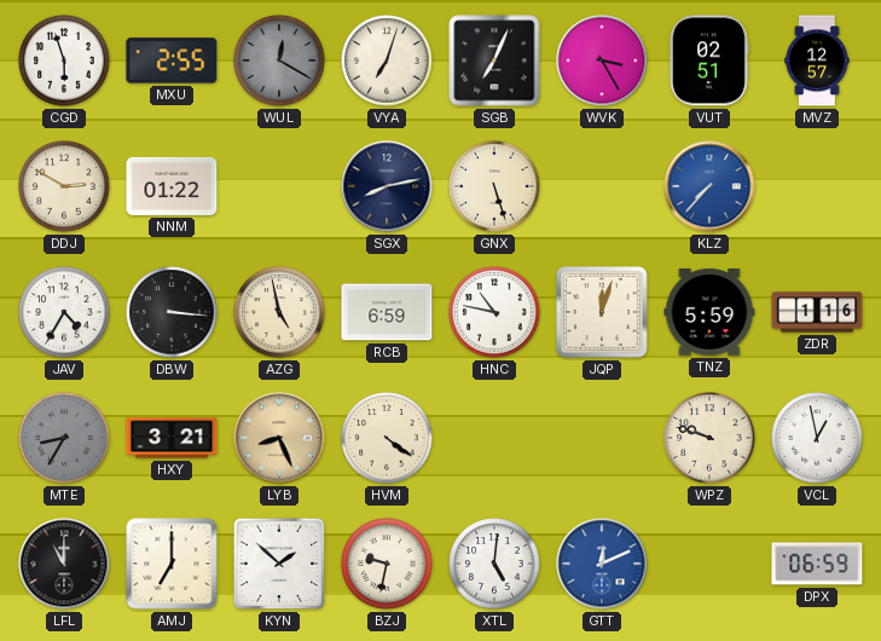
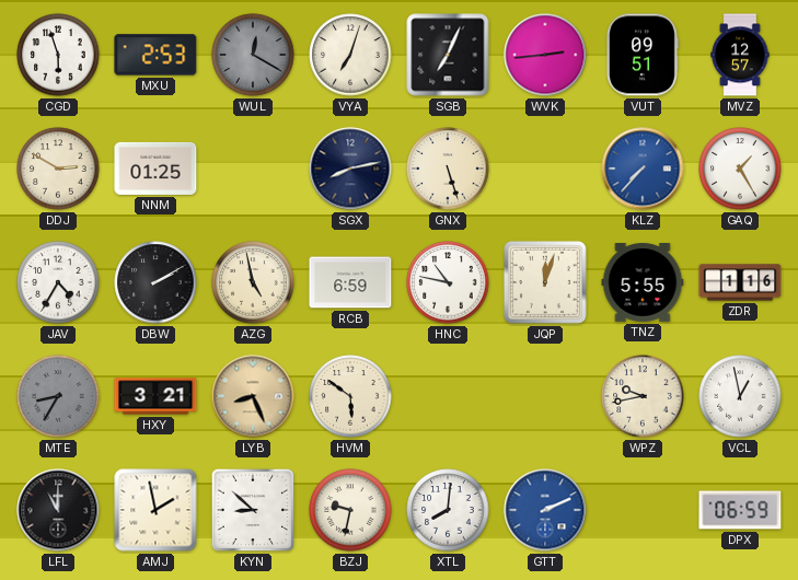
MXU: 2:55 -> 2:53 (155, 55)
WVK: 3:25 -> 2:44 (545, 55)
VUT: 02:51 -> 09:51 (643, 55)
NNM: 01:22 -> 01:25 (155, 169)
GAQ: none -> 1:25 (740, 169)
DBW: 3:16 -> 2:10 (155, 282)
TNZ: 5:59 -> 5:55 (643, 283)
HVM: 4:21 -> 5:51 (350, 396)
WPZ: 9:48 -> 9:43 (643, 396)
AMJ: 7:00 -> 1:58 (155, 510)
KYN: 1:52 -> 8:52 (253, 510)
XTL: 5:01 -> 8:01 (448, 510)
GTT: 12:11 -> 2:11 (545, 510)
